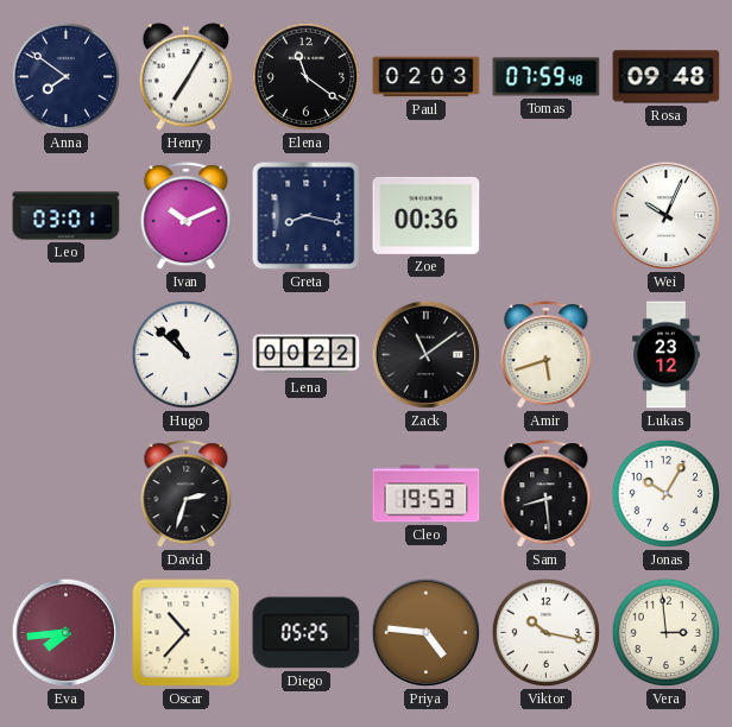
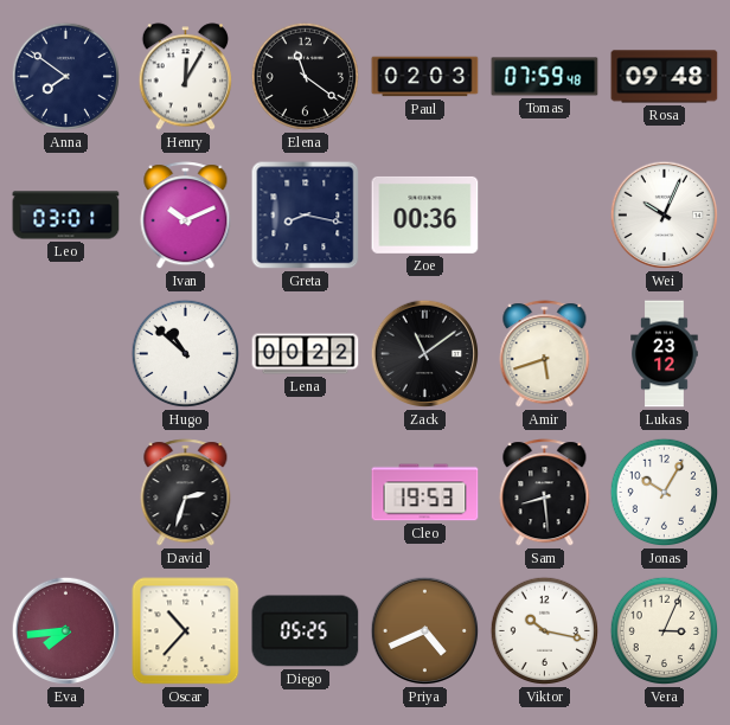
Henry: 7:05 -> 12:05 (186, 77)
Priya: 4:46 -> 4:41 (425, 631)
Vera: 2:59 -> 3:04 (665, 631)
